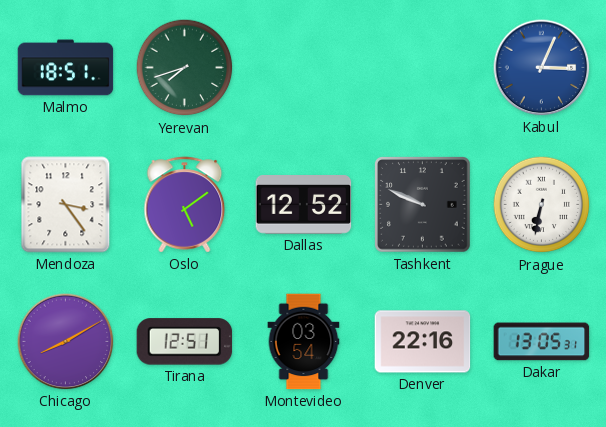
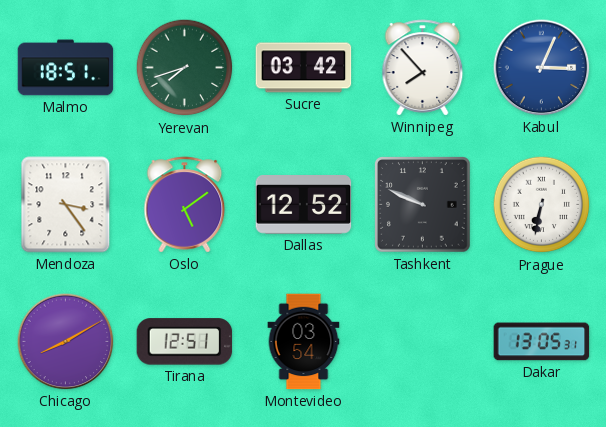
Sucre: none -> 03:42 (304, 68)
Winnipeg: none -> 7:53 (423, 68)
Denver: 22:16 -> none (423, 342)
